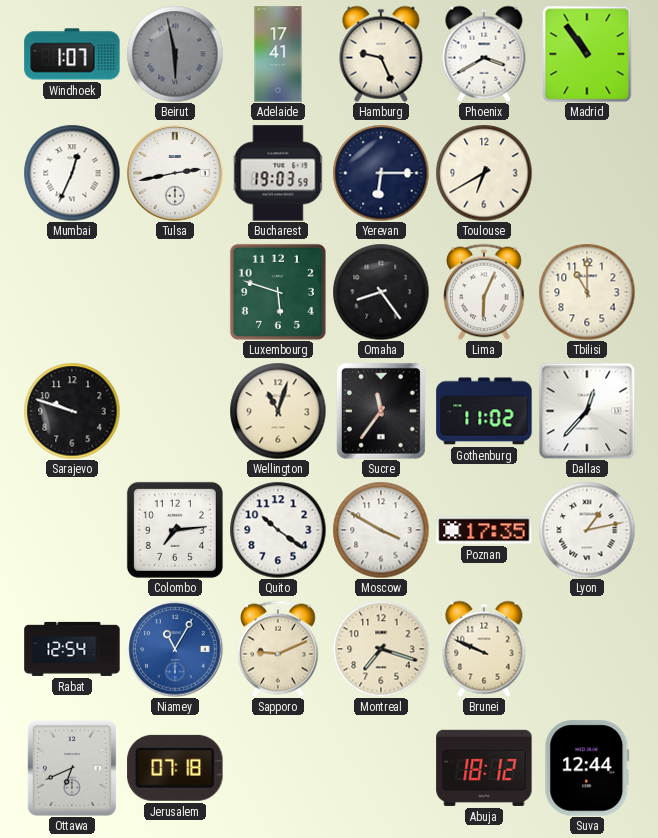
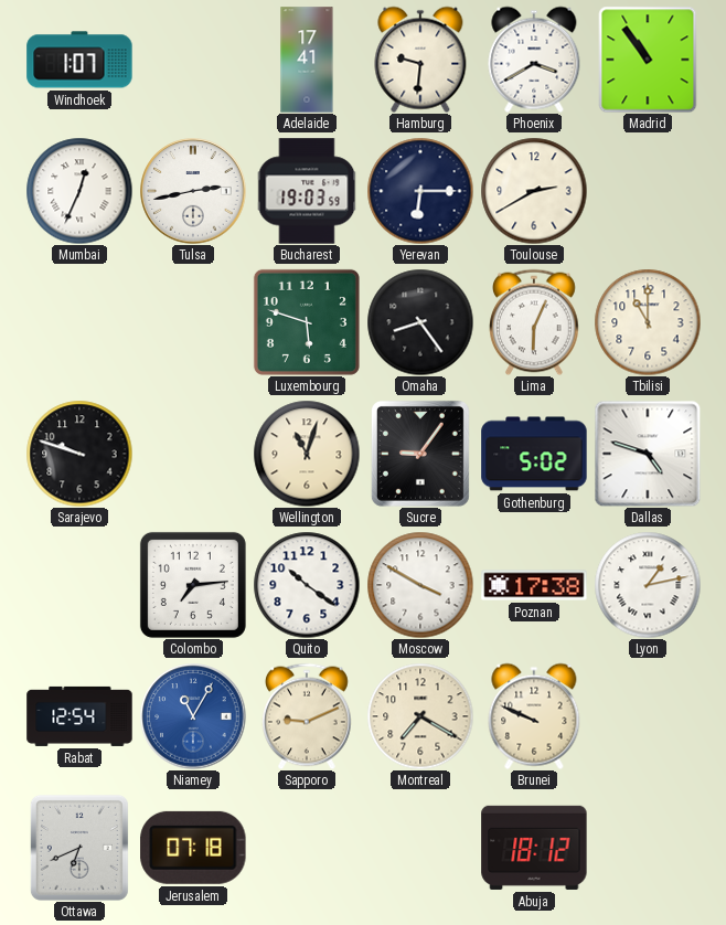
Beirut: 5:58 -> none (175, 54)
Hamburg: 9:26 -> 9:31 (420, 60)
Toulouse: 6:40 -> 2:40 (534, 191)
Sucre: 11:36 -> 9:06 (420, 454)
Gothenburg: 11:02 -> 5:02 (534, 454)
Dallas: 12:37 -> 4:48 (648, 454)
Poznan: 17:35 -> 17:38 (534, 585)
Montreal: 7:18 -> 7:20 (420, 716)
Suva: 12:44 -> none (587, 768)
